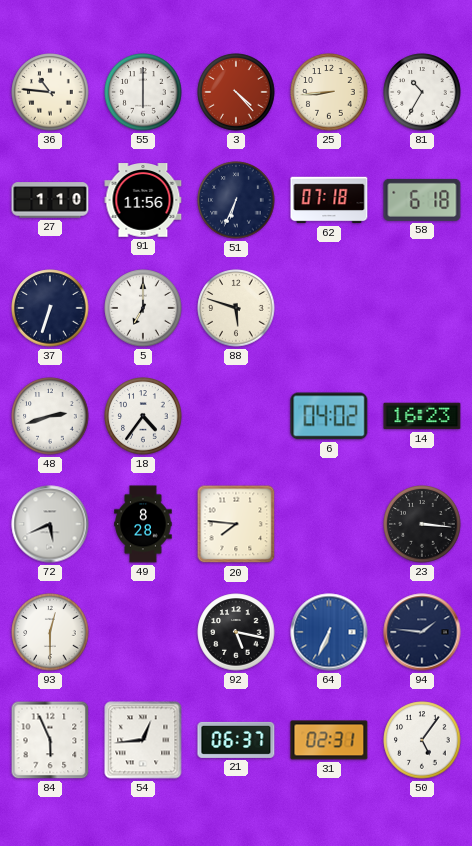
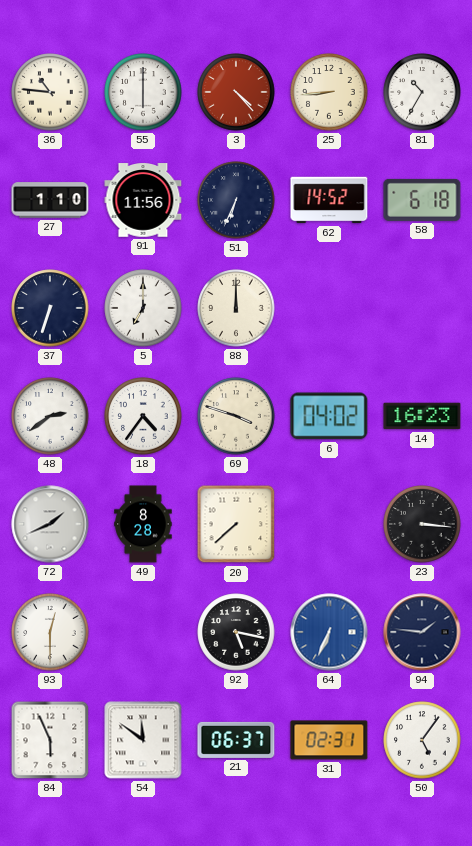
62: 07:18 -> 14:52 (329, 200)
88: 5:48 -> 12:00 (236, 308)
48: 2:42 -> 2:39 (50, 416)
69: none -> 3:48 (236, 416)
72: 5:41 -> 1:41 (50, 524)
20: 7:46 -> 7:38 (236, 524)
54: 12:44 -> 11:51 (143, 740)
